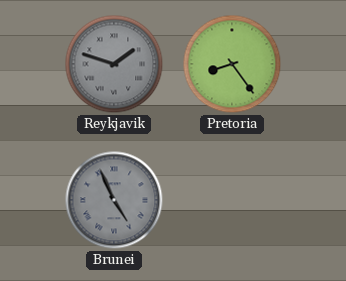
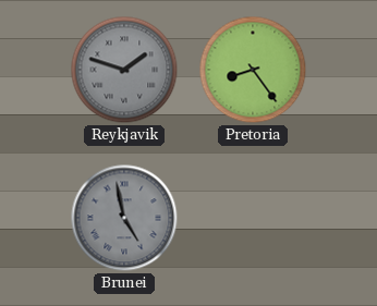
Brunei: 4:56 -> 4:58 (124, 218)
